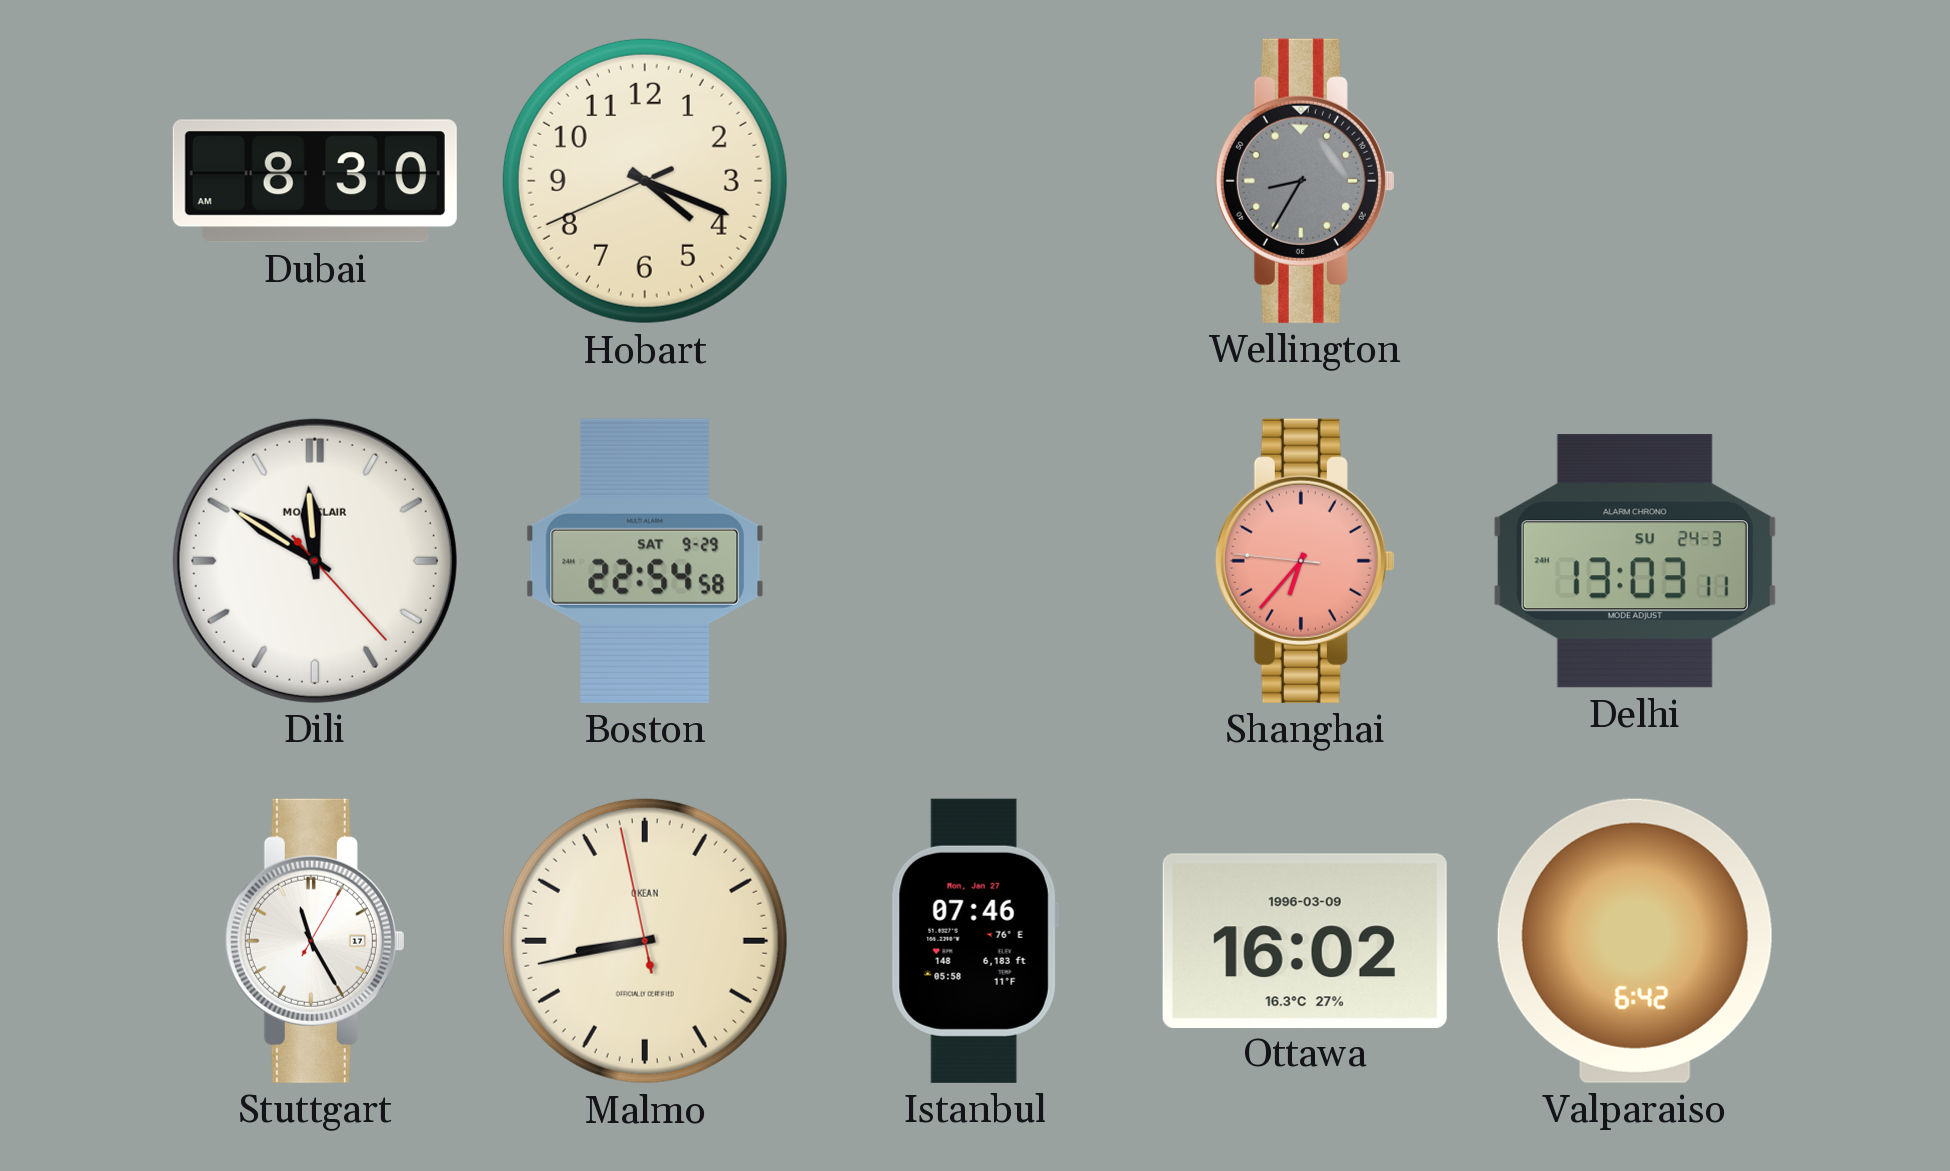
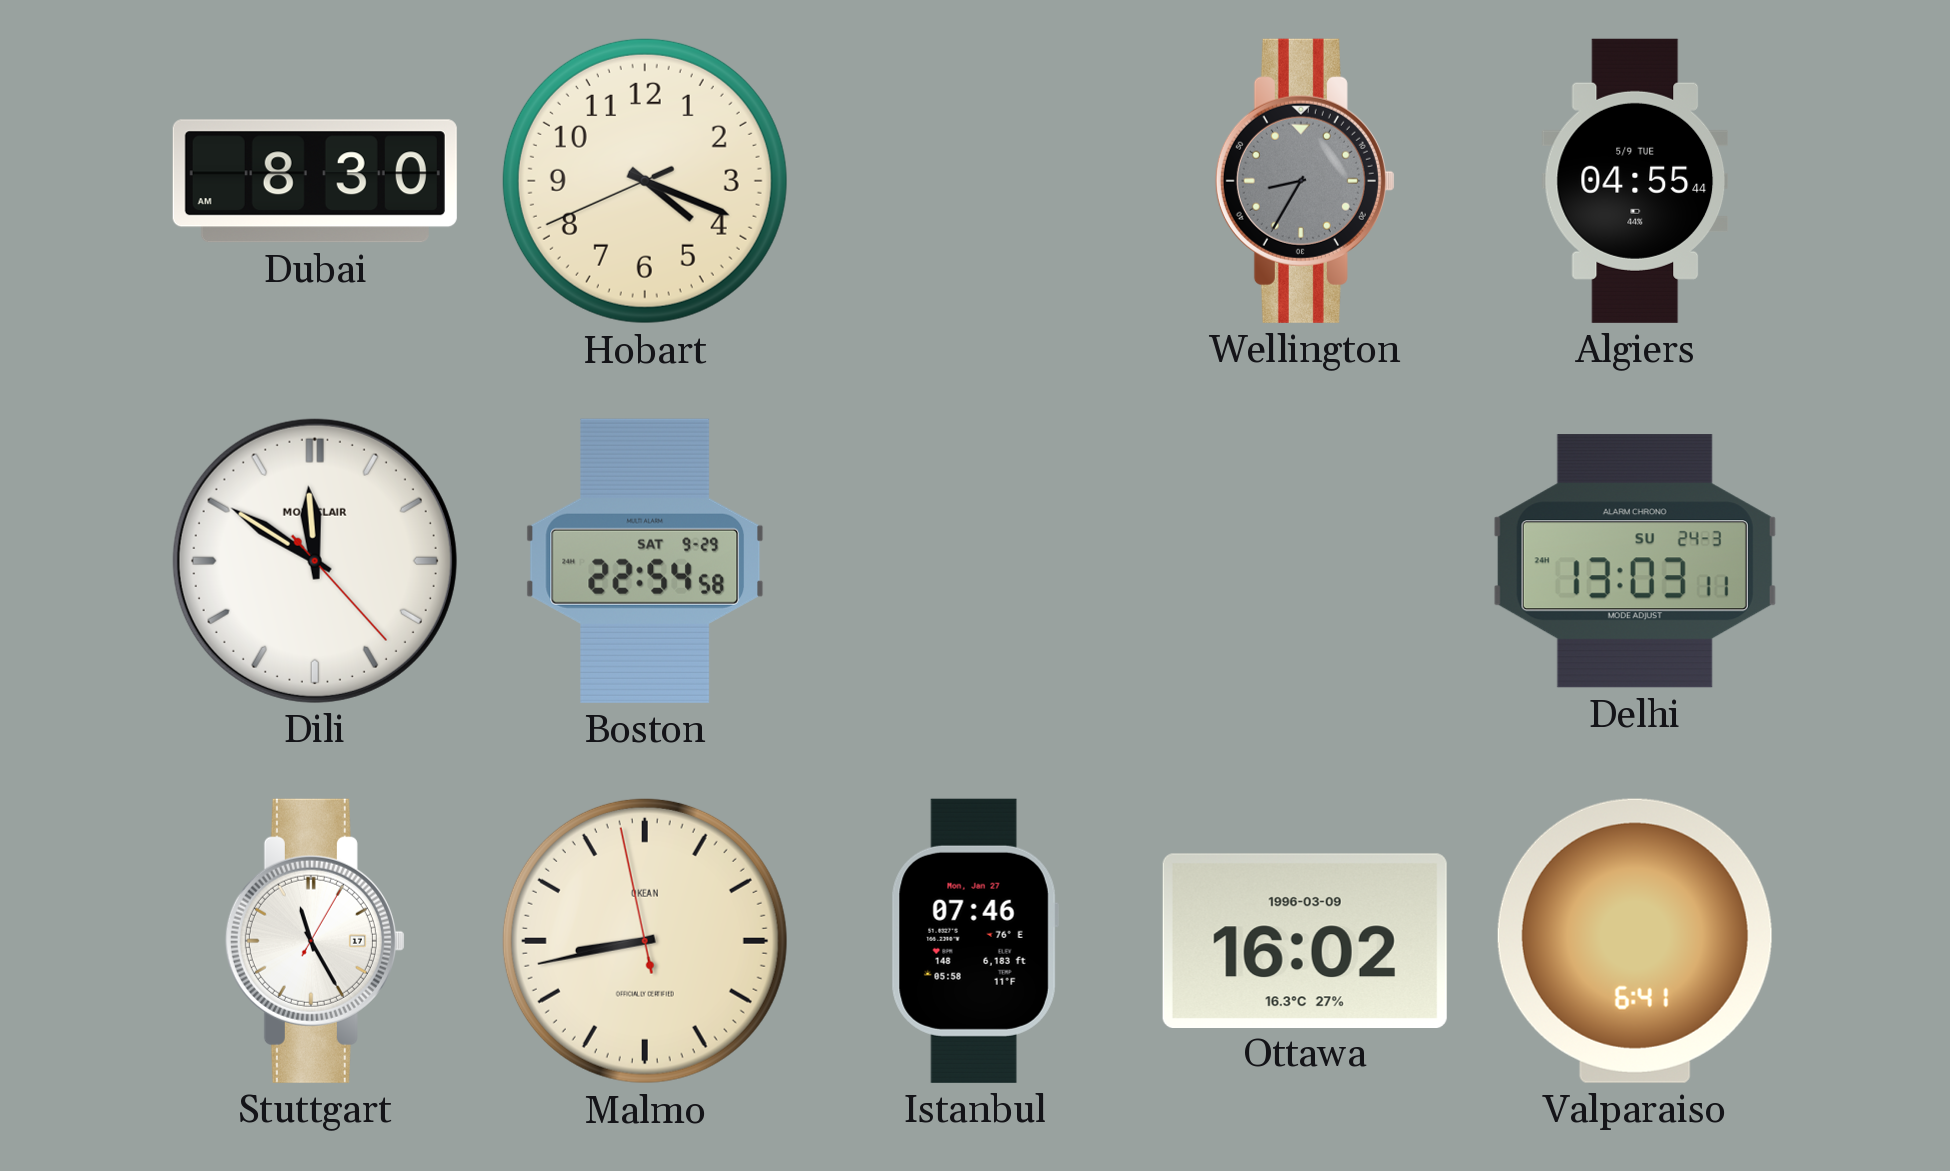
Algiers: none -> 04:55 (1635, 181)
Shanghai: 6:36 -> none (1305, 561)
Valparaiso: 6:42 -> 6:41 (1635, 941)
